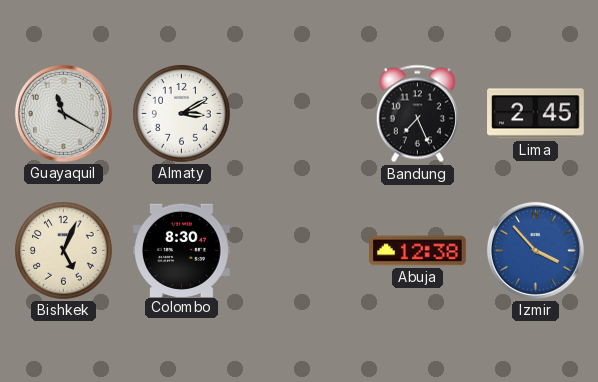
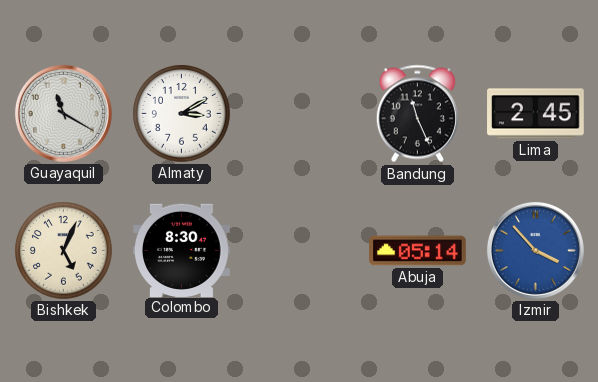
Bandung: 7:26 -> 11:26 (417, 114)
Abuja: 12:38 -> 05:14 (418, 251)
